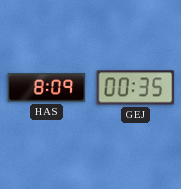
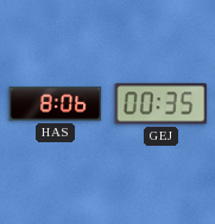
HAS: 8:09 -> 8:06 (56, 104)
